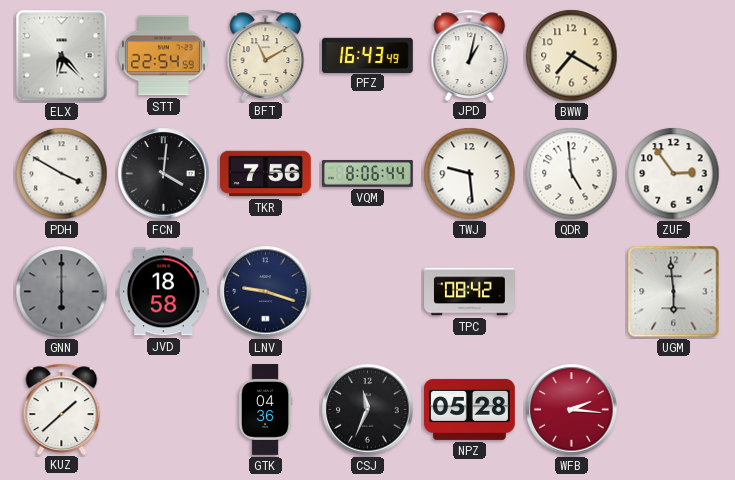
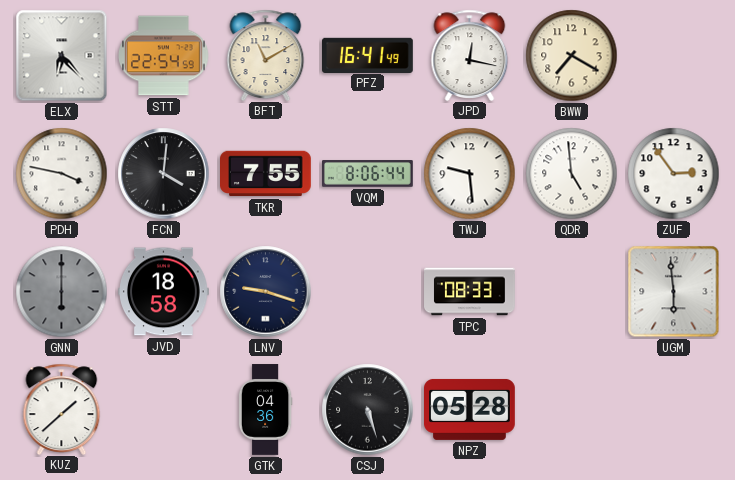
PFZ: 16:43 -> 16:41 (368, 55)
JPD: 1:02 -> 12:17 (470, 55)
PDH: 3:50 -> 3:47 (62, 174)
TKR: 7:56 -> 7:55 (266, 174)
TPC: 08:42 -> 08:33 (470, 292)
CSJ: 11:34 -> 5:27 (368, 410)
WFB: 2:16 -> none (572, 410)
